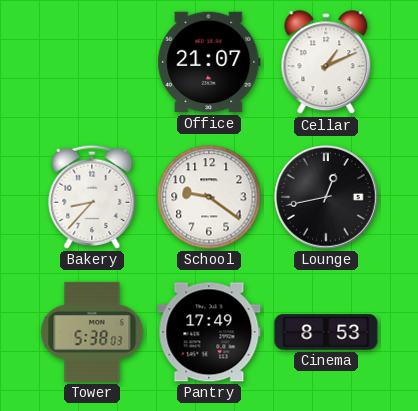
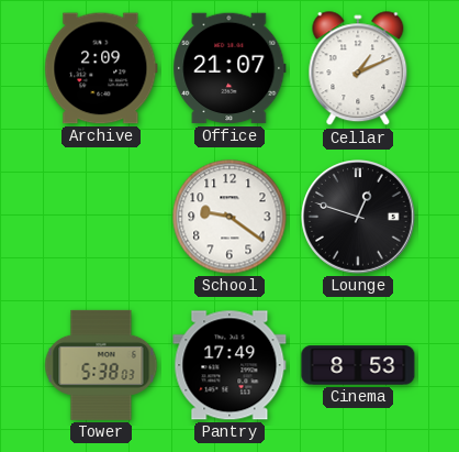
Archive: none -> 2:09 (101, 68)
Bakery: 8:37 -> none (92, 197)
Lounge: 12:43 -> 12:48 (358, 217)
